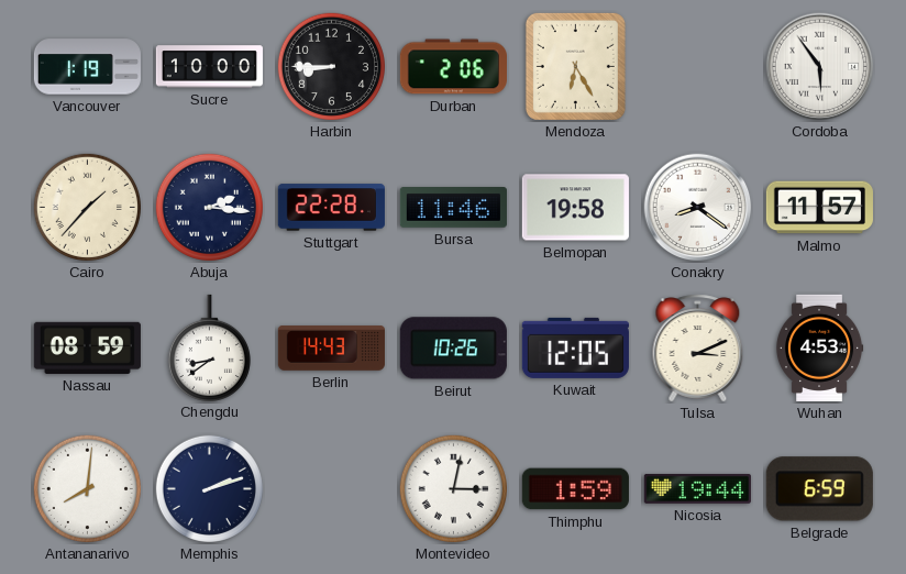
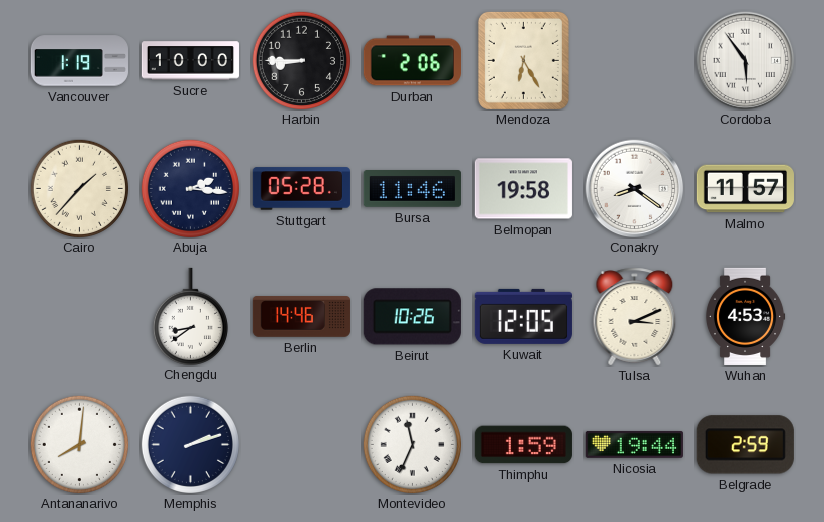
Stuttgart: 22:28 -> 05:28 (301, 189)
Nassau: 08:59 -> none (87, 347)
Berlin: 14:43 -> 14:46 (301, 317)
Montevideo: 3:02 -> 11:34 (412, 444)
Belgrade: 6:59 -> 2:59 (745, 445)
